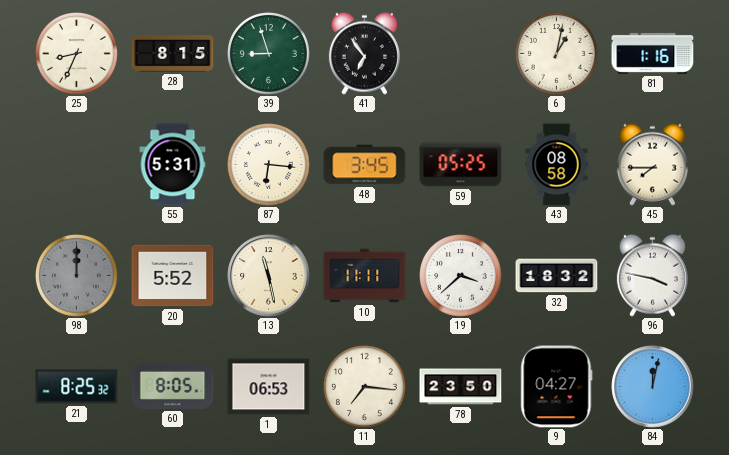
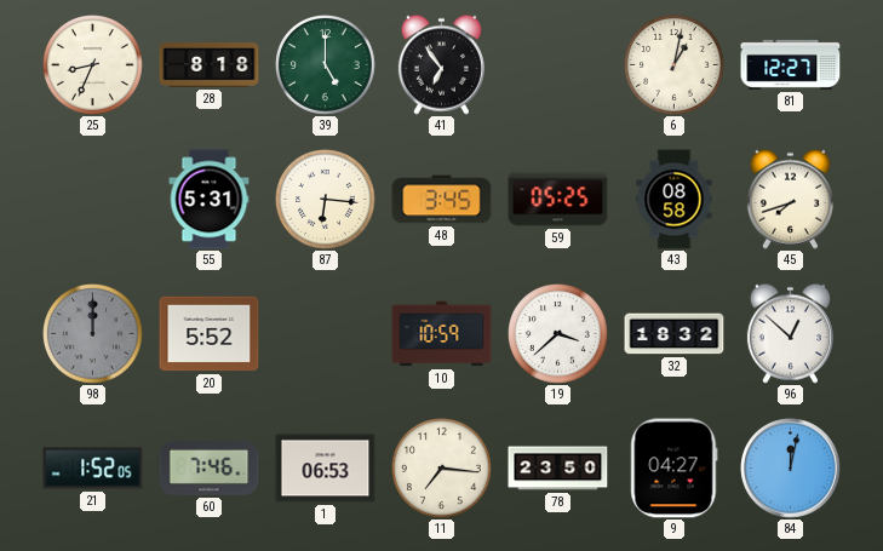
28: 8:15 -> 8:18 (210, 65)
39: 8:57 -> 5:00 (326, 65)
81: 1:16 -> 12:27 (791, 64)
45: 7:45 -> 7:42 (790, 199)
13: 11:28 -> none (269, 276)
10: 11:11 -> 10:59 (442, 334)
96: 3:47 -> 12:52 (790, 333)
21: 8:25 -> 1:52 (93, 469)
60: 8:05 -> 7:46 (210, 467)
